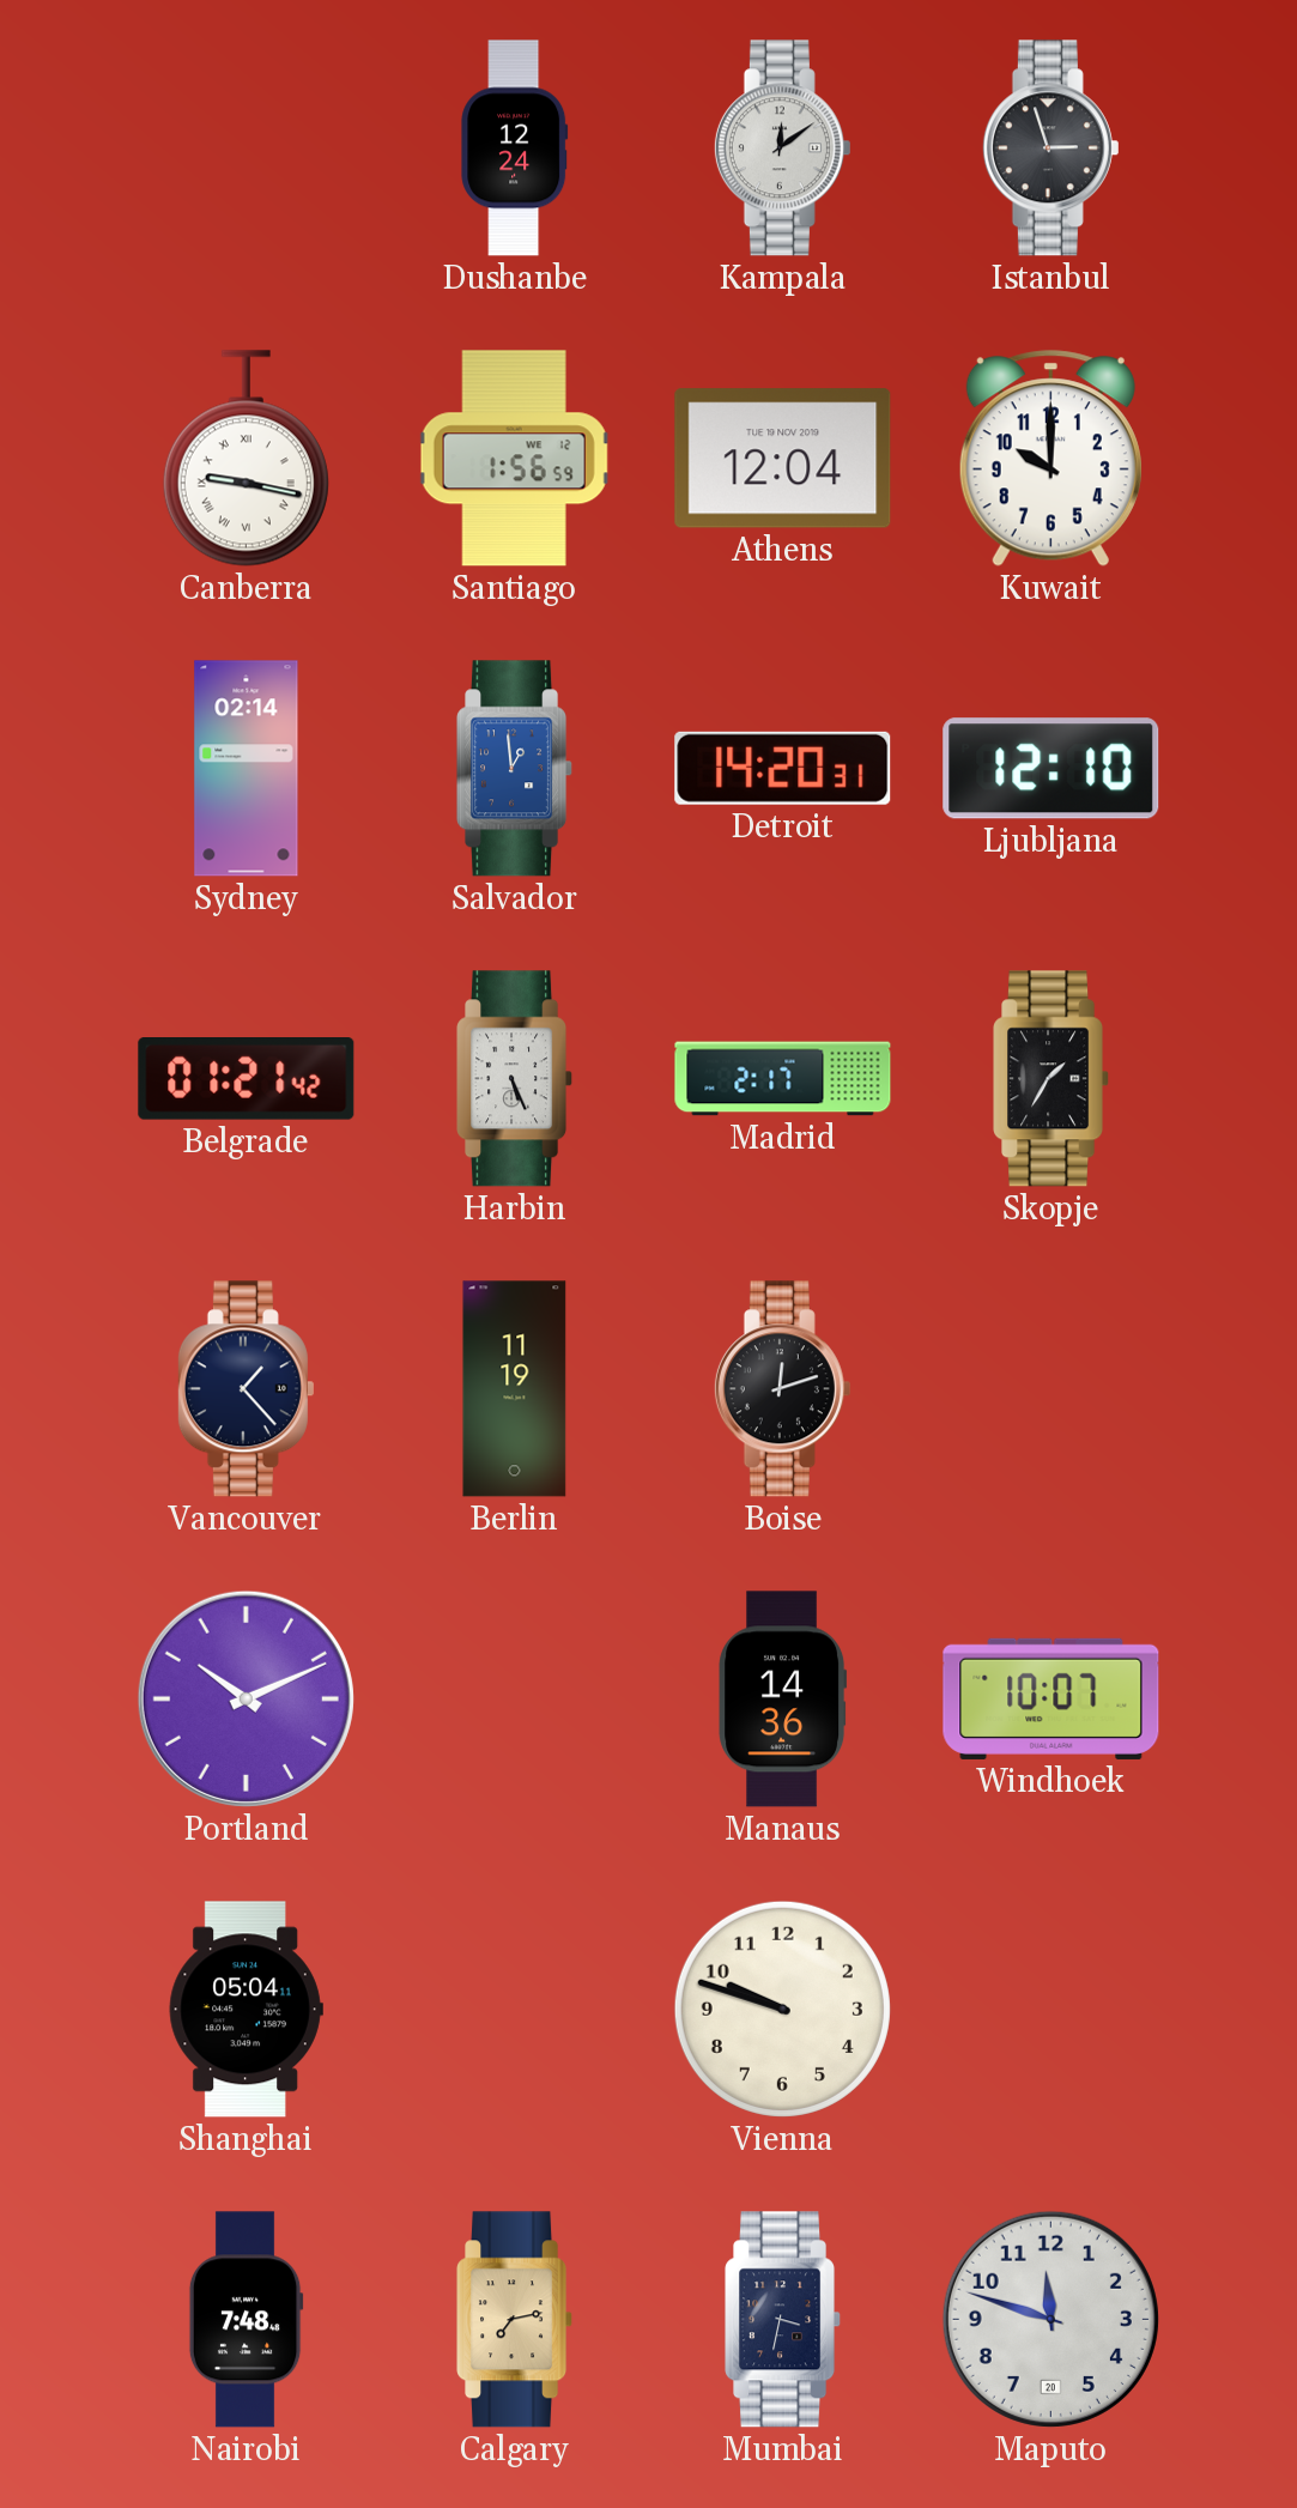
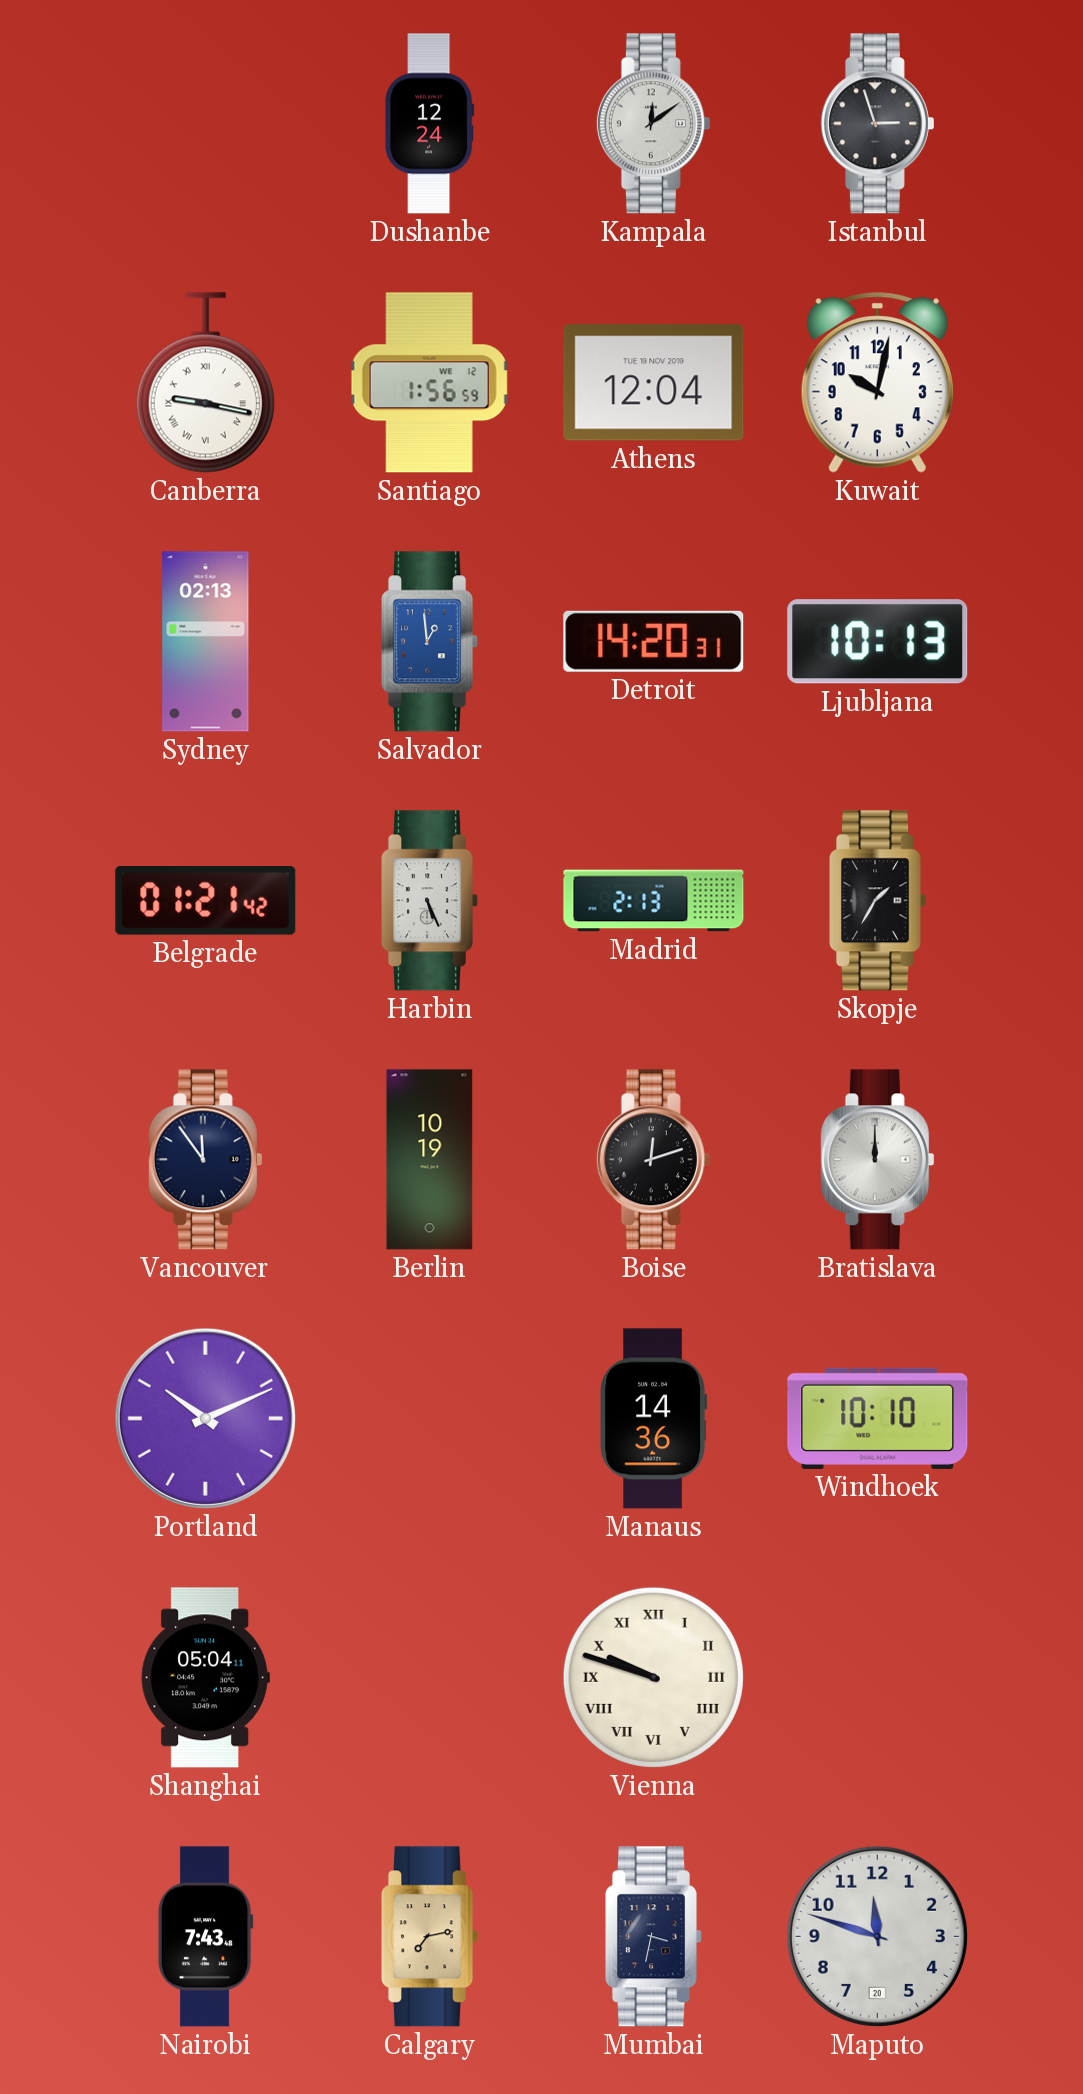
Kuwait: 10:00 -> 10:02 (877, 383)
Sydney: 02:14 -> 02:13 (206, 642)
Ljubljana: 12:10 -> 10:13 (878, 642)
Madrid: 2:17 -> 2:13 (654, 901)
Vancouver: 1:23 -> 11:54 (205, 1160)
Berlin: 11:19 -> 10:19 (430, 1160)
Bratislava: none -> 12:00 (877, 1160)
Windhoek: 10:07 -> 10:10 (878, 1418)
Vienna numerals: Arabic -> Roman (653, 1677)
Nairobi: 7:48 -> 7:43 (205, 1937)
